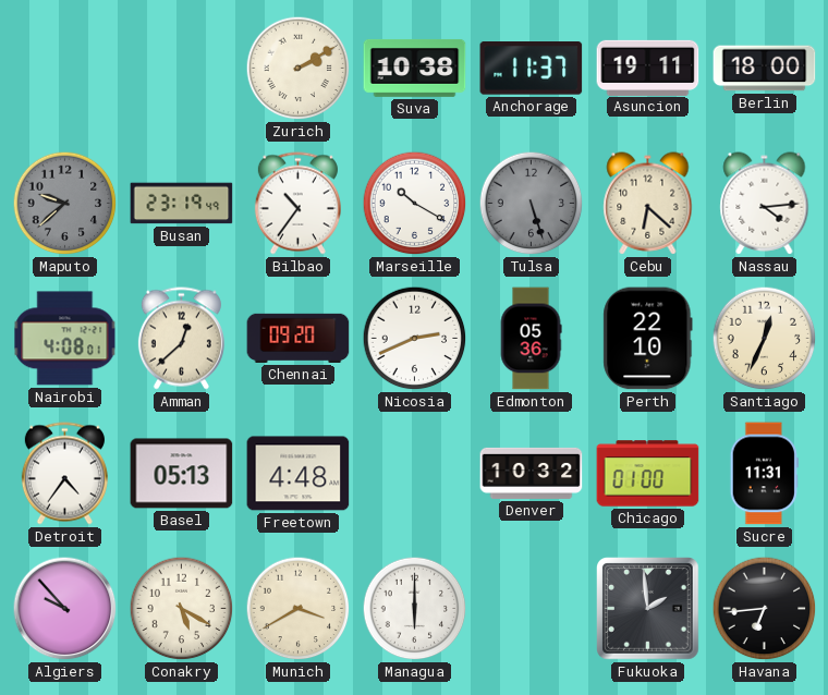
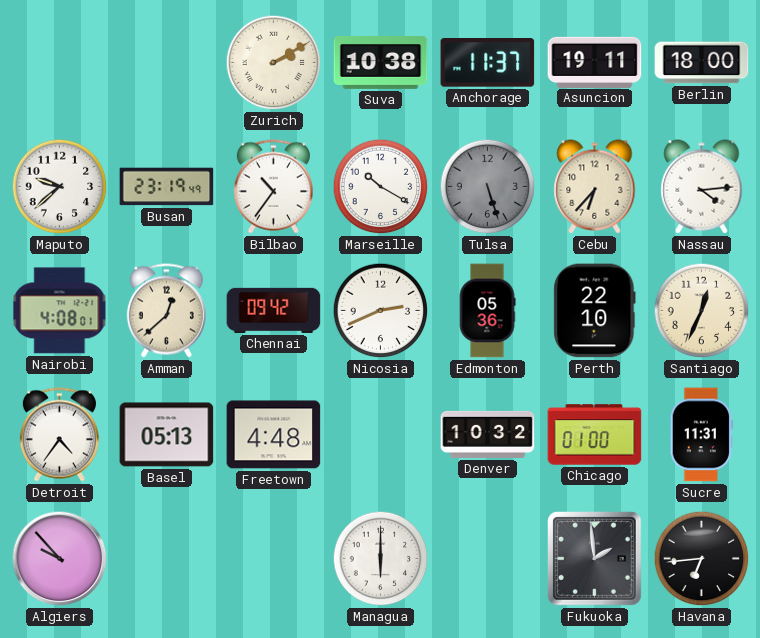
Maputo dial: grey -> white (60, 187)
Cebu: 6:22 -> 6:37 (595, 187)
Chennai: 09:20 -> 09:42 (274, 310)
Conakry: 5:20 -> none (182, 609)
Munich: 3:40 -> none (299, 609)
